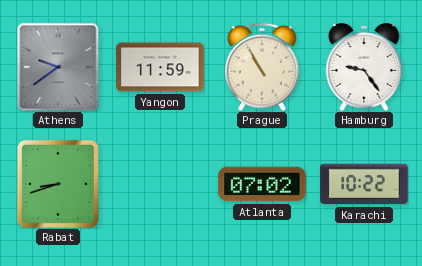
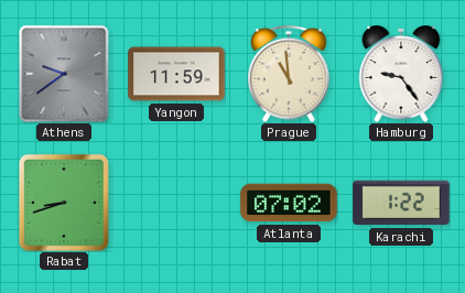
Prague: 10:55 -> 10:59 (289, 74)
Karachi: 10:22 -> 1:22 (401, 203)
